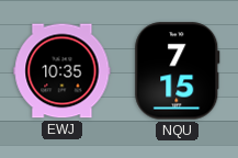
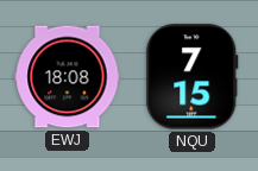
EWJ: 10:35 -> 18:08 (68, 77)
